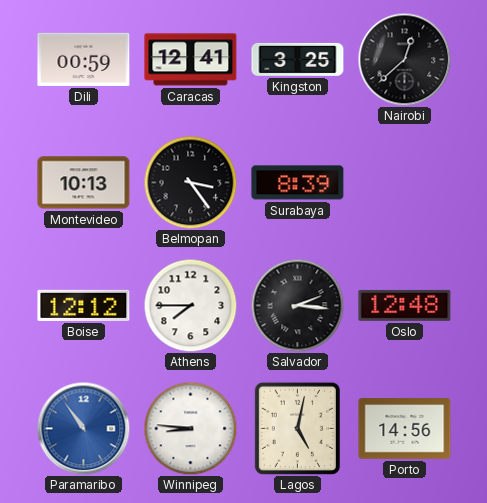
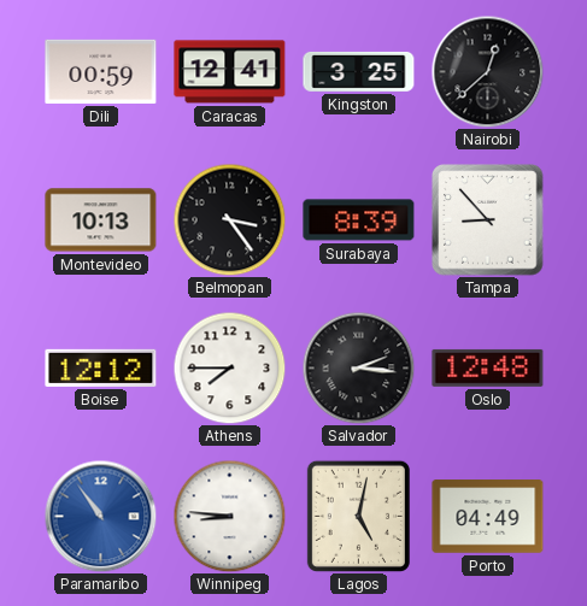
Tampa: none -> 8:53 (488, 220)
Porto: 14:56 -> 04:49 (488, 517)
